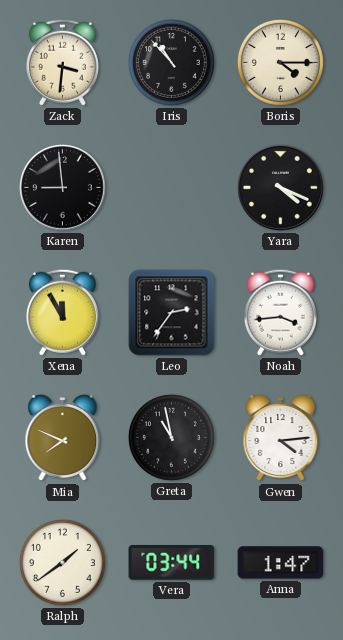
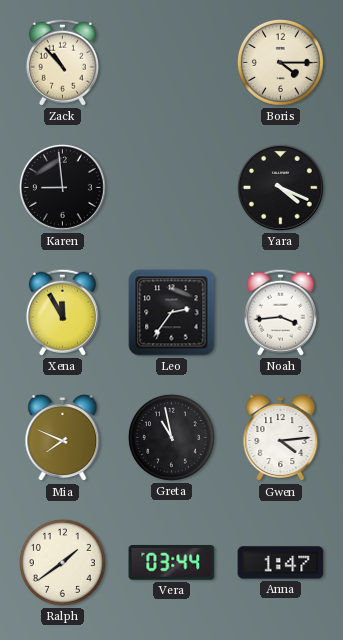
Zack: 3:31 -> 10:53 (62, 62)
Iris: 10:53 -> none (171, 62)
